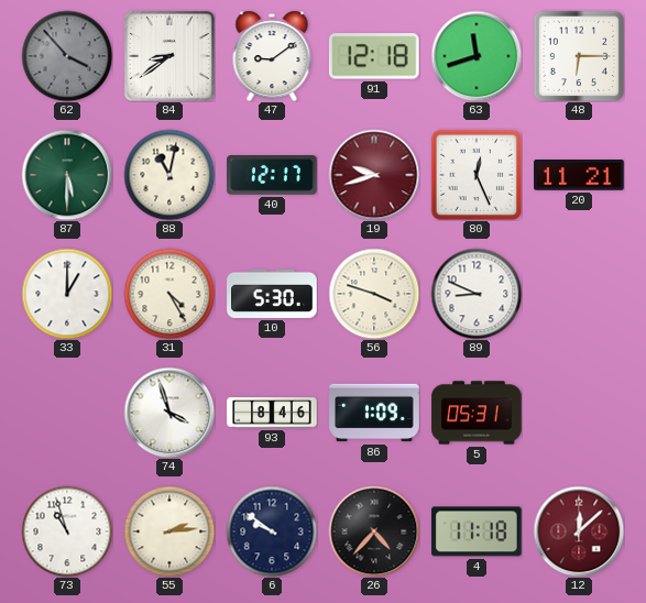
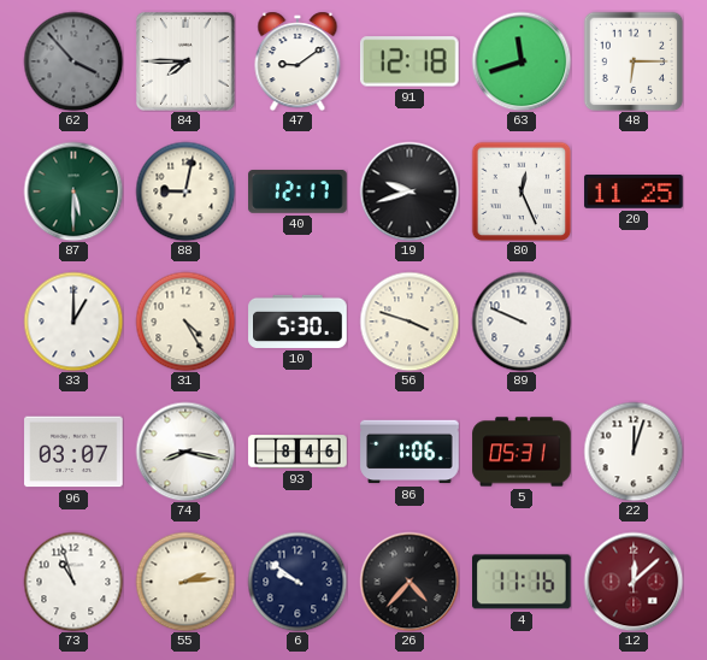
84: 8:39 -> 7:45 (185, 61)
88: 11:02 -> 9:02 (185, 191)
19 dial: burgundy -> black (410, 191)
20: 11:21 -> 11:25 (634, 191)
89: 8:49 -> 9:49 (522, 322)
96: none -> 03:07 (73, 452)
74: 3:57 -> 8:17 (185, 452)
86: 1:09 -> 1:06 (410, 452)
22: none -> 12:03 (634, 452)
4: 11:18 -> 11:16 (523, 582)
